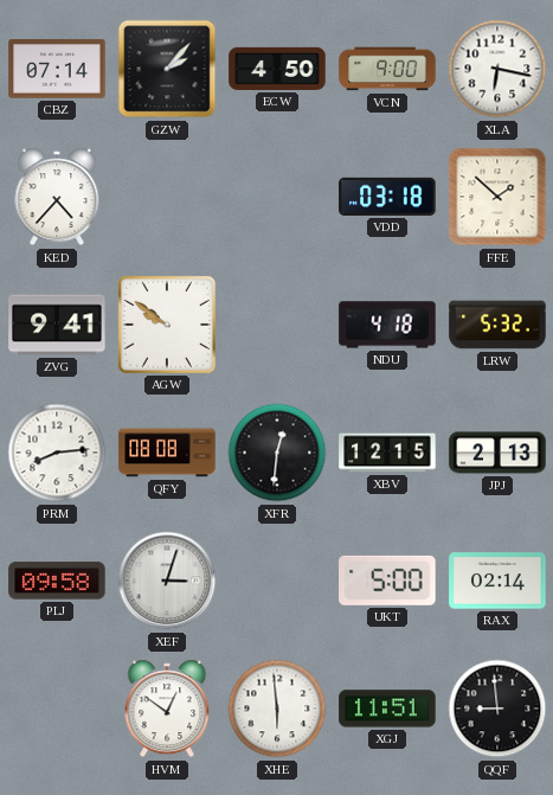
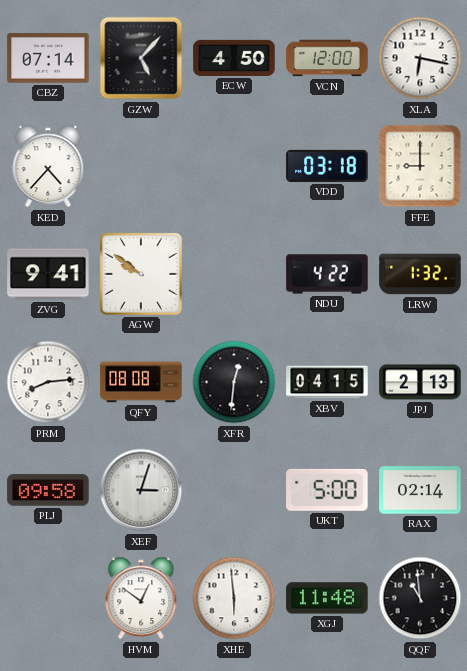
GZW: 2:07 -> 5:07 (141, 58)
VCN: 9:00 -> 12:00 (327, 58)
FFE: 1:52 -> 9:00 (420, 166)
NDU: 4:18 -> 4:22 (327, 274)
LRW: 5:32 -> 1:32 (420, 274)
XBV: 12:15 -> 04:15 (327, 382)
XGJ: 11:51 -> 11:48 (327, 598)
QQF: 8:59 -> 10:59 (420, 598)
